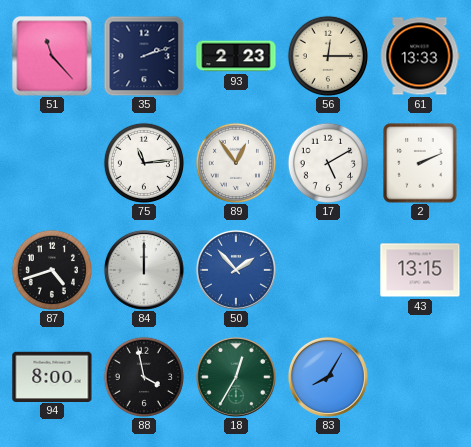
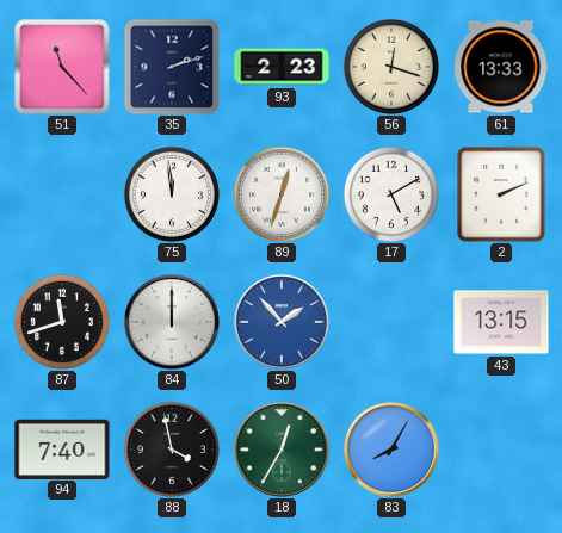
56: 12:15 -> 12:18 (390, 66)
75: 11:14 -> 11:59 (171, 193)
89: 12:54 -> 12:33 (280, 193)
87: 4:42 -> 11:42 (61, 321)
94: 8:00 -> 7:40 (62, 448)
